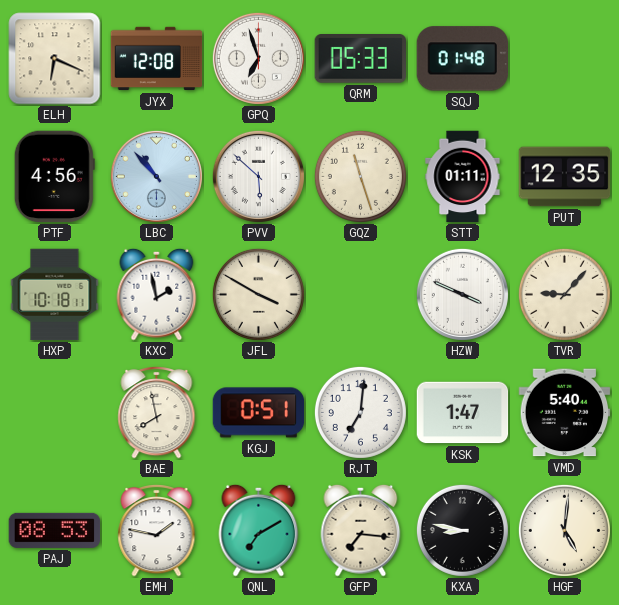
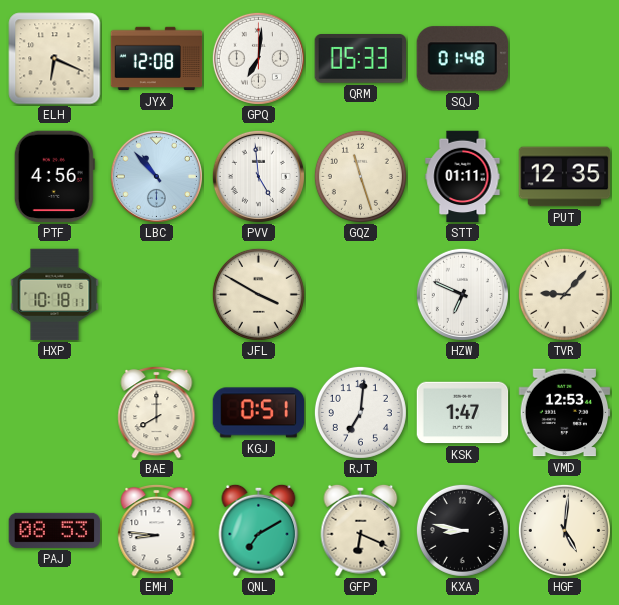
GPQ: 6:57 -> 7:01 (258, 58)
PVV: 5:52 -> 4:59 (258, 176)
KXC: 1:58 -> none (157, 294)
HZW: 3:49 -> 6:49 (462, 294)
BAE: 7:58 -> 8:00 (157, 413)
VMD: 5:40 -> 12:53 (565, 413)
EMH: 1:47 -> 8:46 (157, 531)
GFP: 7:16 -> 6:19 (361, 530)
